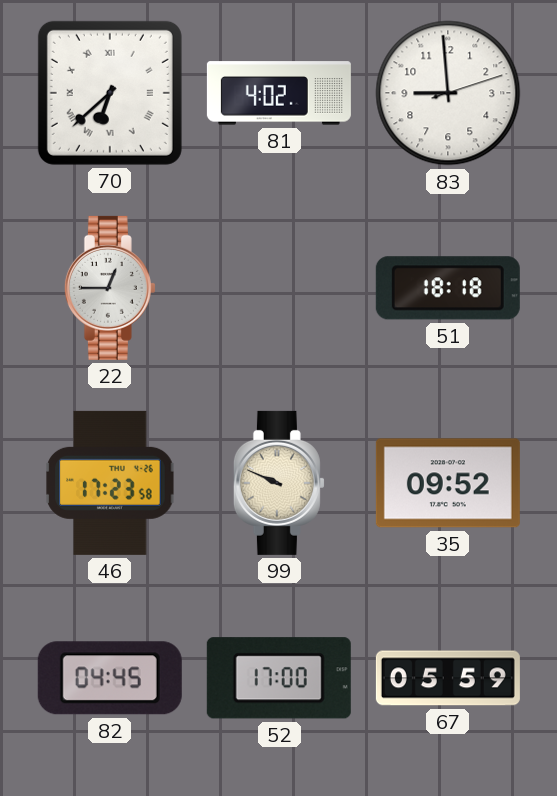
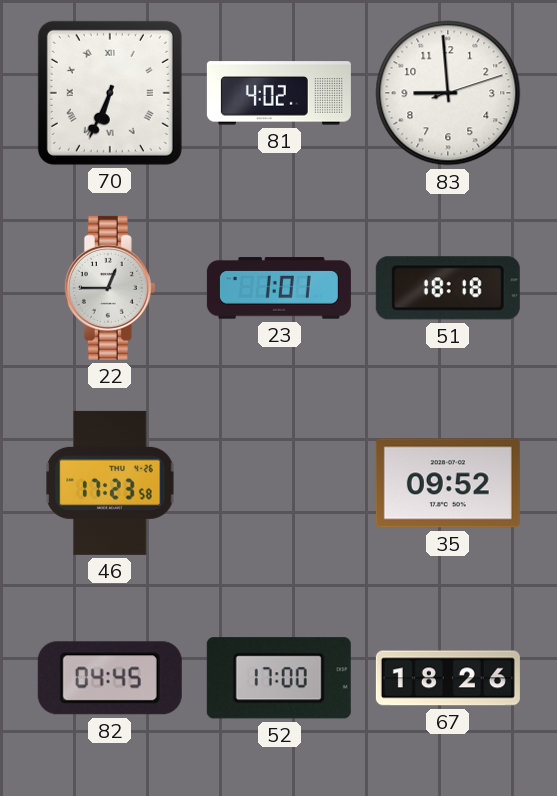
70: 6:38 -> 6:34 (110, 93)
23: none -> 1:01 (279, 288)
99: 9:49 -> none (279, 483)
67: 05:59 -> 18:26 (448, 678)
